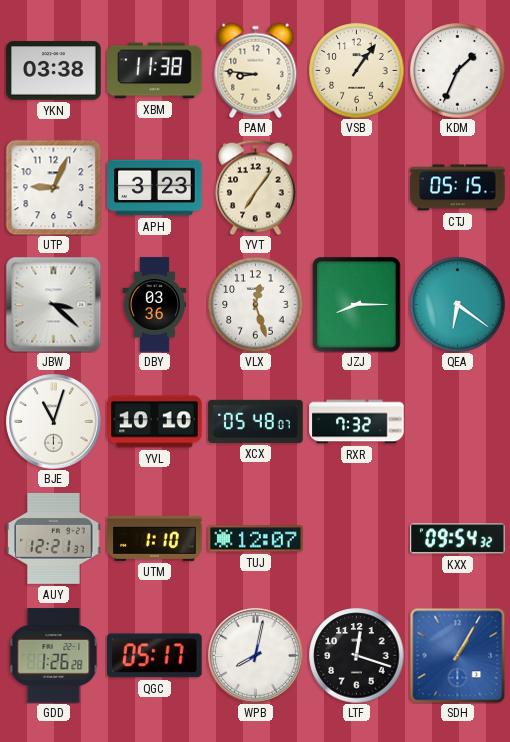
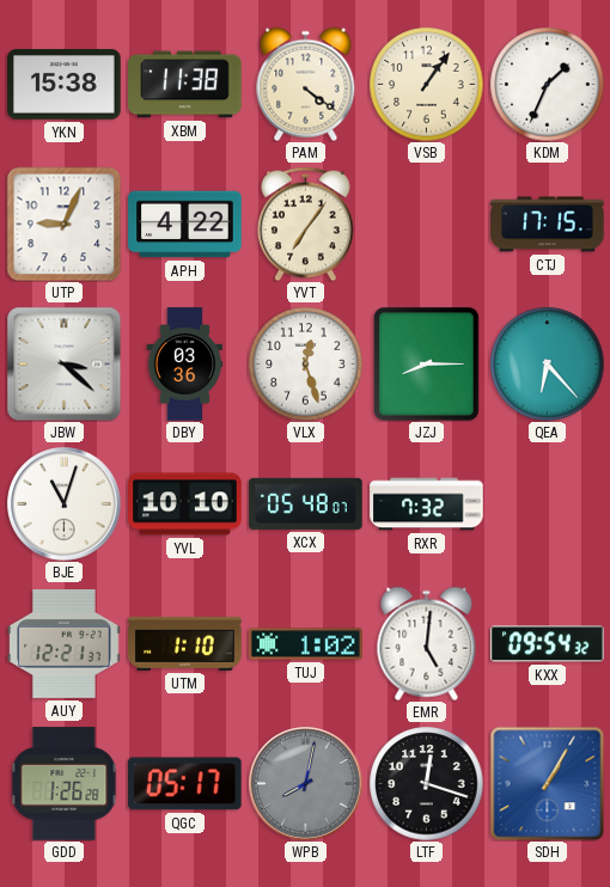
YKN: 03:38 -> 15:38 (65, 85)
PAM: 8:46 -> 4:21 (306, 84)
APH: 3:23 -> 4:22 (185, 225)
CTJ: 05:15 -> 17:15 (548, 225)
QEA: 6:21 -> 6:23 (547, 363)
TUJ: 12:07 -> 1:02 (306, 644)
EMR: none -> 5:01 (427, 643)
WPB dial: white -> grey (306, 784)
